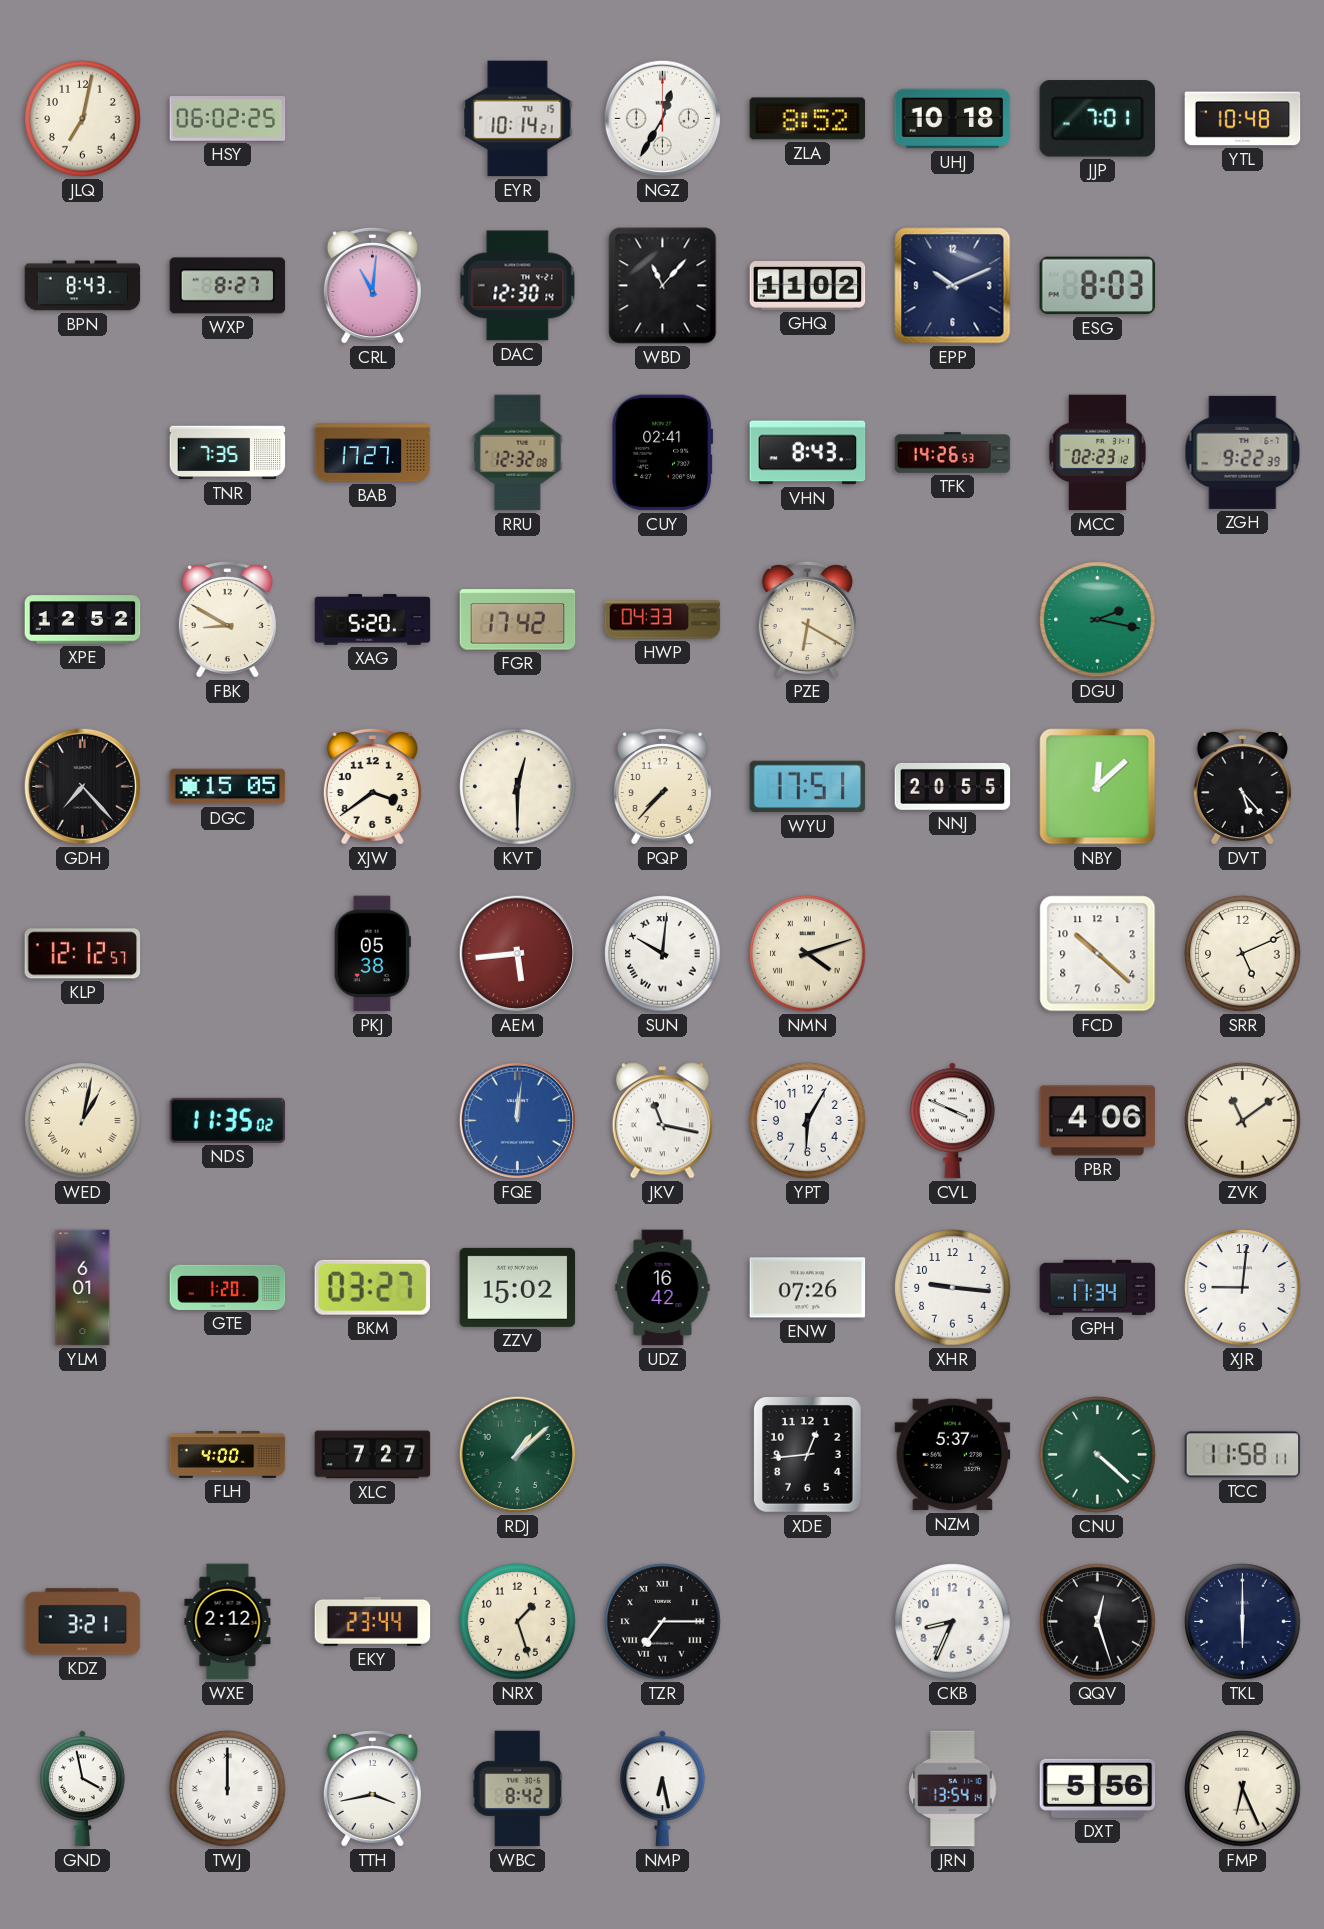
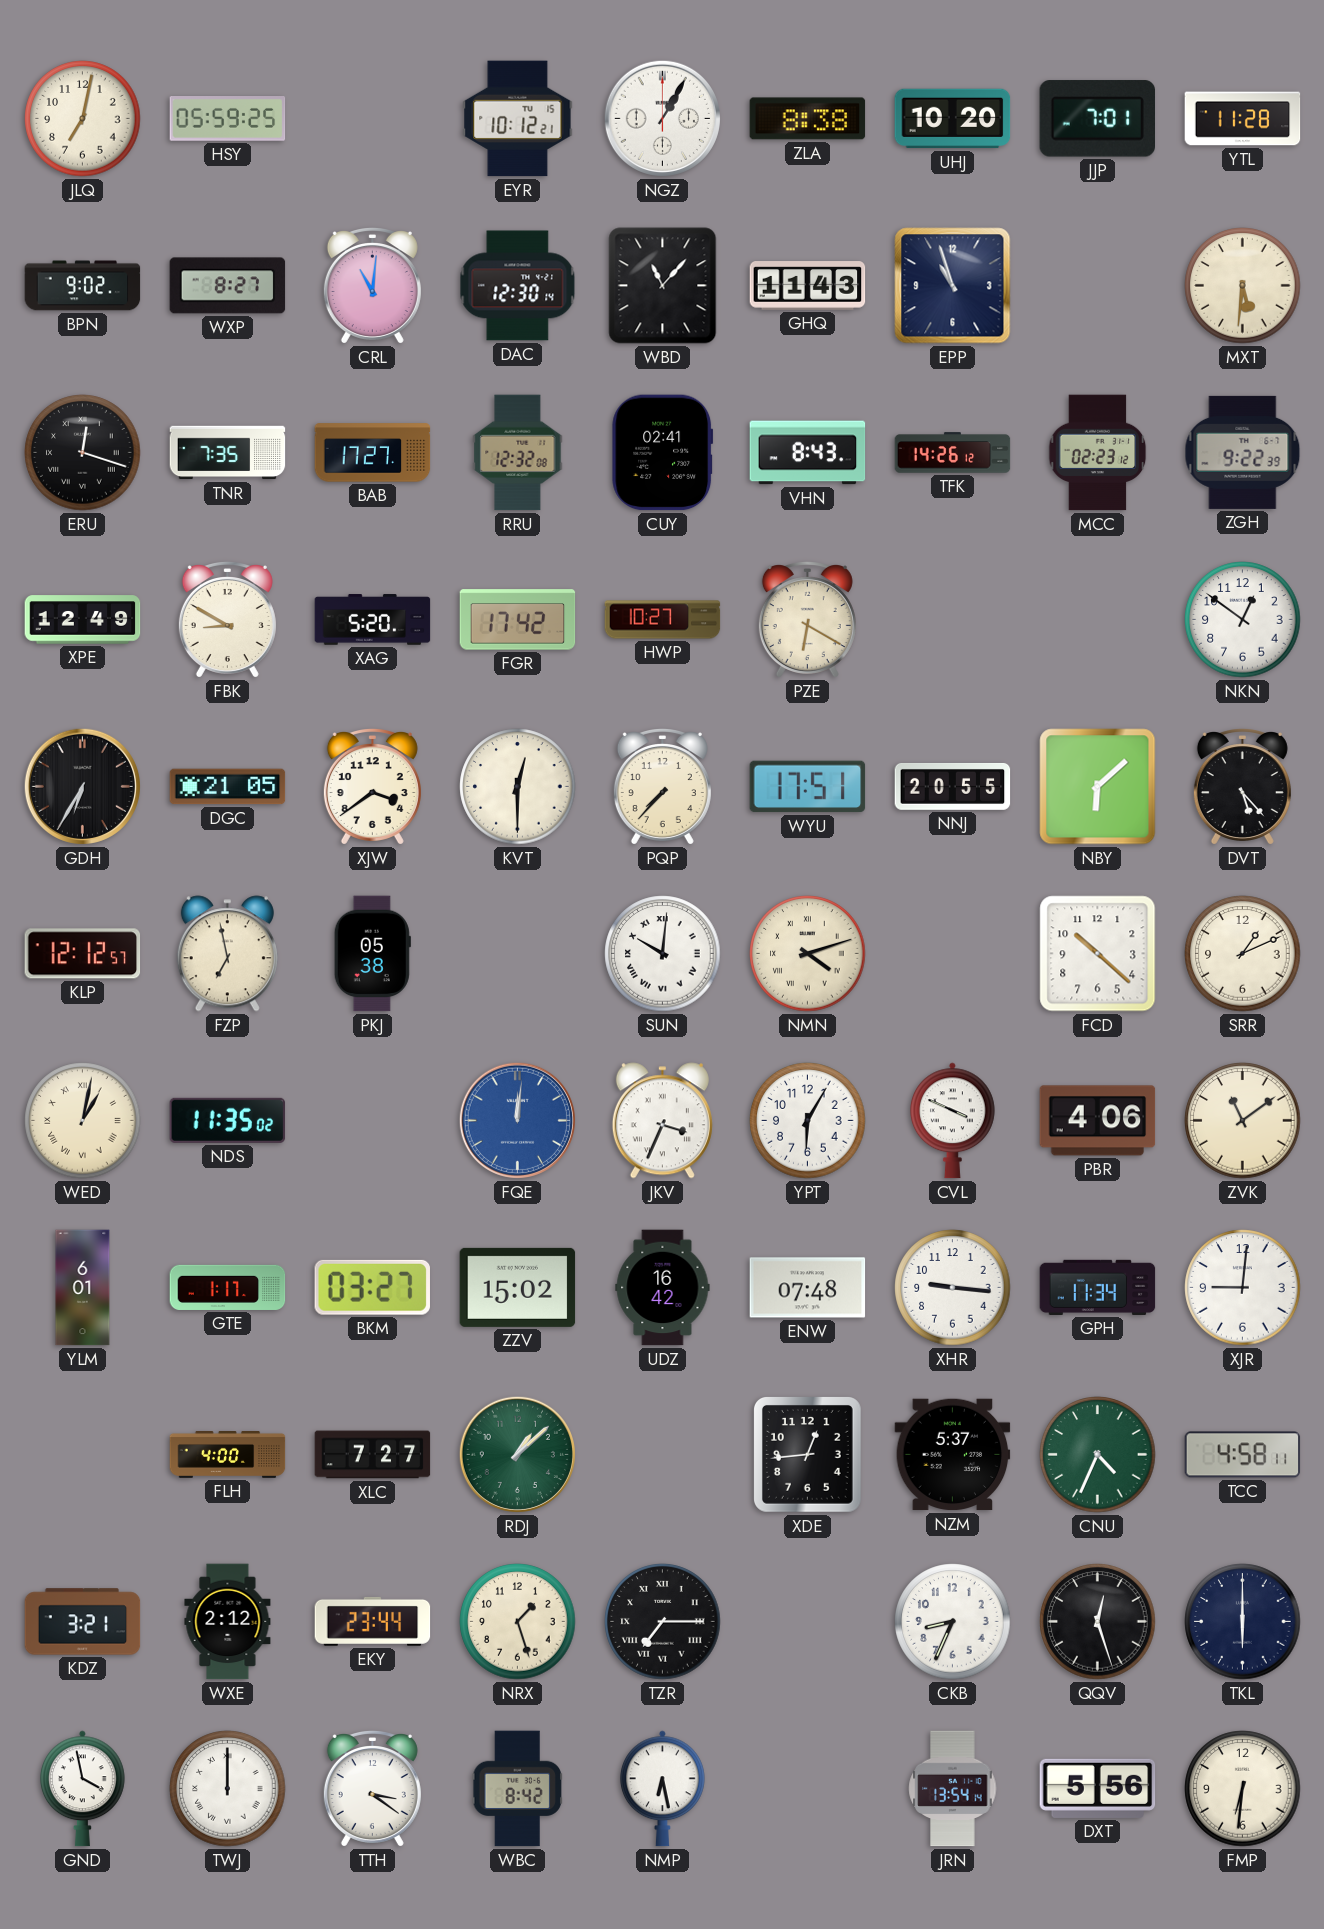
HSY: 06:02 -> 05:59 (228, 119)
EYR: 10:14 -> 10:12 (518, 119)
NGZ: 12:35 -> 1:05 (662, 118)
ZLA: 8:52 -> 8:38 (808, 119)
UHJ: 10:18 -> 10:20 (953, 119)
YTL: 10:48 -> 11:28 (1243, 119)
BPN: 8:43 -> 9:02 (83, 286)
GHQ: 11:02 -> 11:43 (808, 286)
EPP: 10:11 -> 10:57 (953, 286)
ESG: 8:03 -> none (1098, 286)
MXT: none -> 5:31 (1243, 286)
ERU: none -> 12:18 (83, 453)
TFK: 14:26:53 -> 14:26:12 (953, 453)
XPE: 12:52 -> 12:49 (83, 620)
HWP: 04:33 -> 10:27 (663, 620)
DGU: 2:17 -> none (1098, 620)
NKN: none -> 12:51 (1243, 620)
GDH: 7:23 -> 6:35 (82, 786)
DGC: 15:05 -> 21:05 (228, 787)
NBY: 12:08 -> 6:08 (1098, 787)
FZP: none -> 6:58 (227, 954)
AEM: 5:44 -> none (517, 953)
SRR: 5:11 -> 1:11 (1243, 954)
JKV: 11:17 -> 3:34 (662, 1121)
GTE: 1:20 -> 1:17 (228, 1287)
ENW: 07:26 -> 07:48 (808, 1288)
CNU: 4:22 -> 4:34 (1098, 1455)
TCC: 11:58 -> 4:58 (1243, 1455)
TTH: 3:43 -> 3:21 (372, 1789)
FMP: 6:26 -> 6:31 (1243, 1789)
